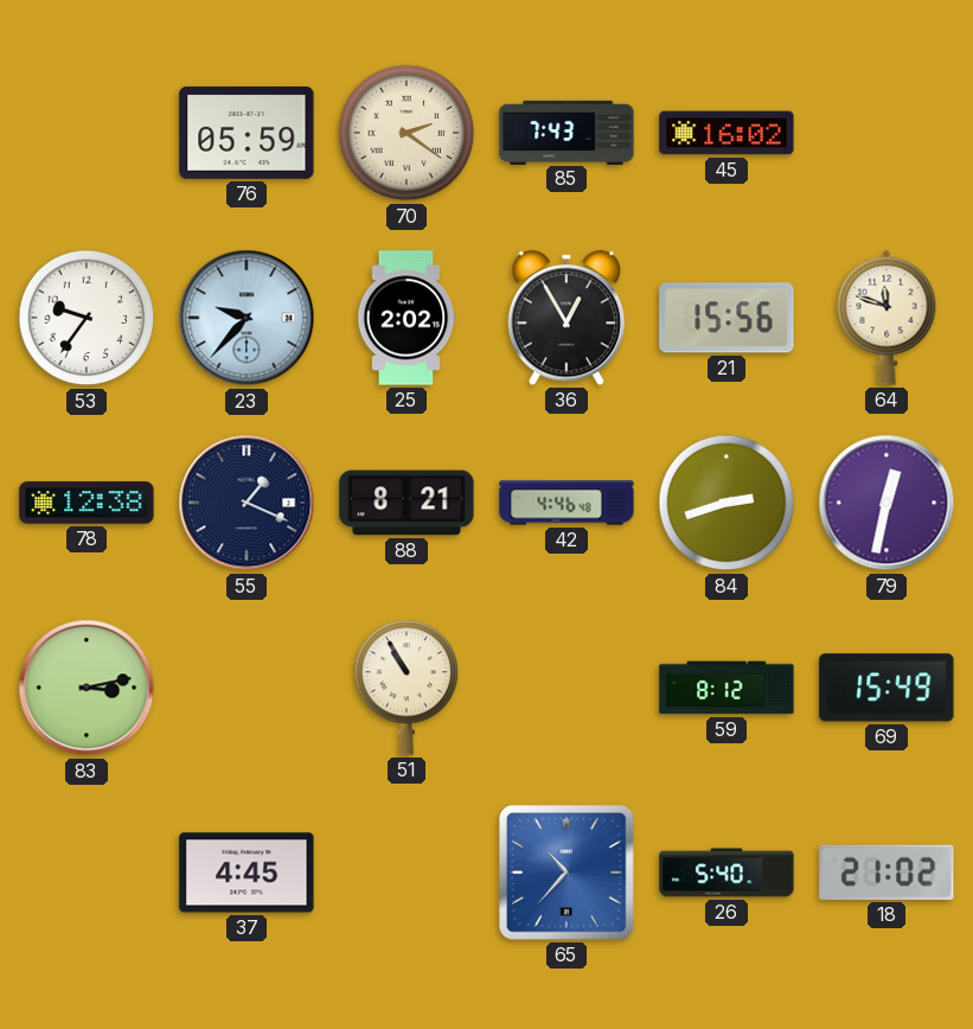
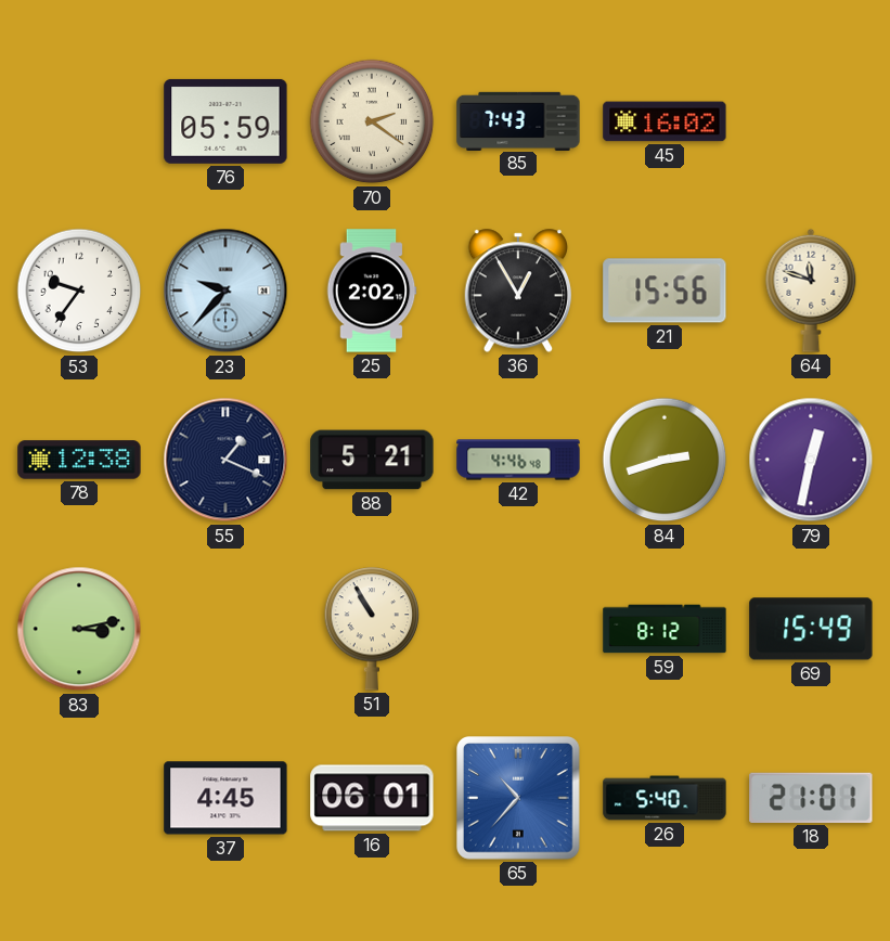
88: 8:21 -> 5:21 (372, 460)
16: none -> 06:01 (372, 798)
18: 21:02 -> 21:01 (811, 798)
